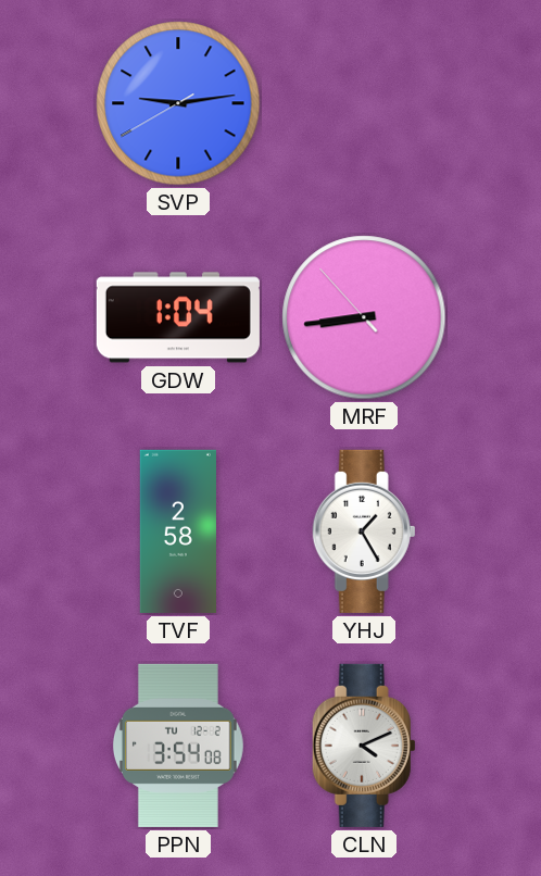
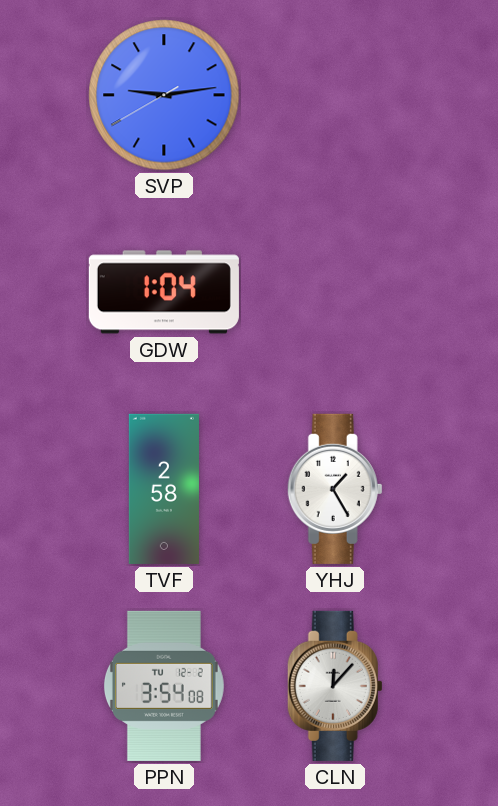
MRF: 8:43 -> none (364, 317)
CLN: 4:11 -> 12:07 (335, 686)
